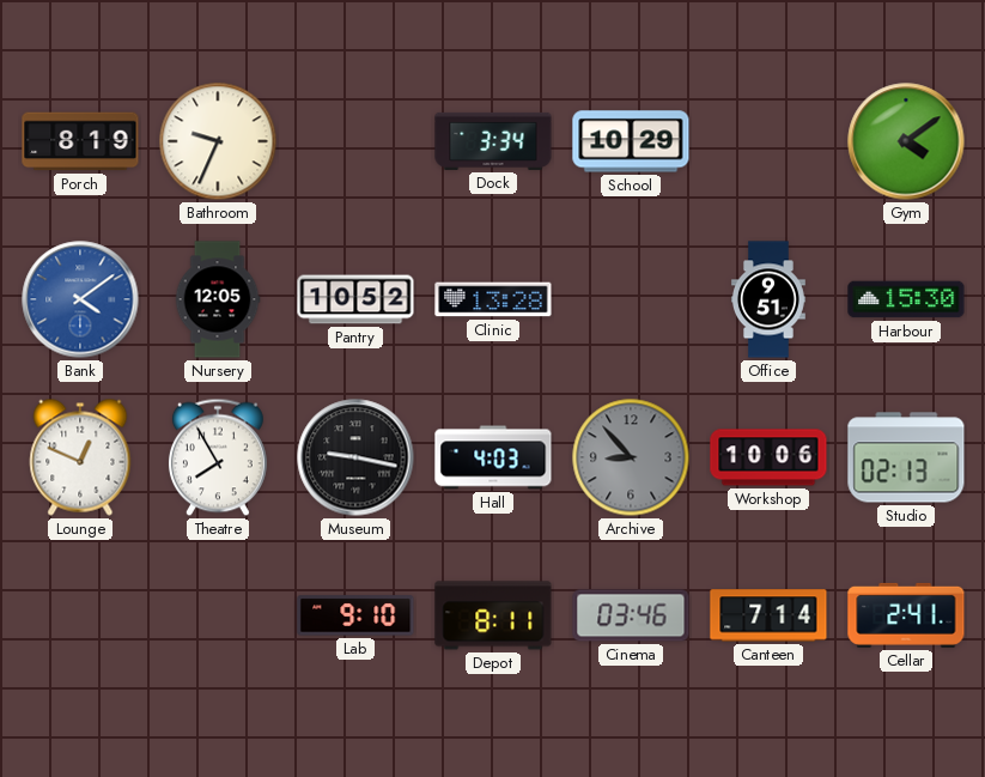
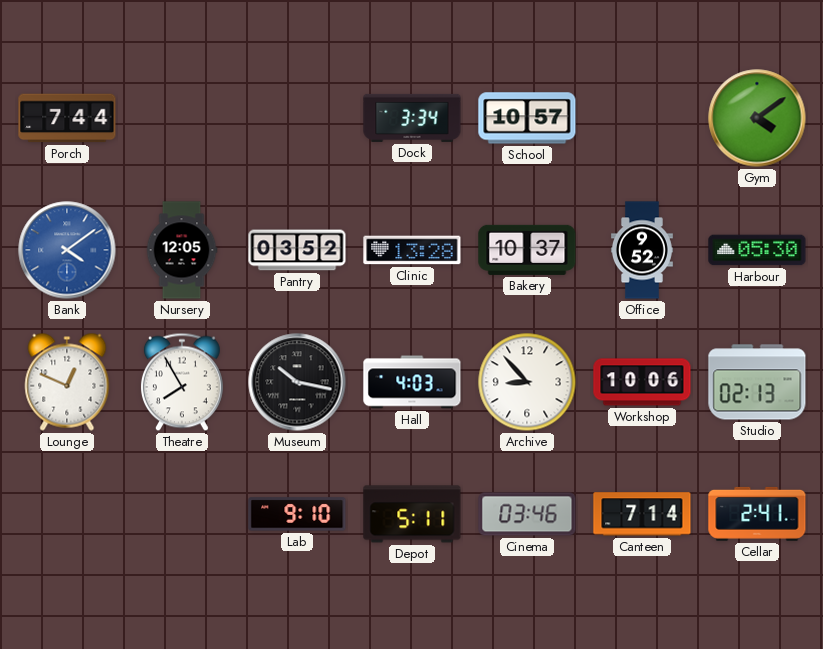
Porch: 8:19 -> 7:44 (67, 118)
Bathroom: 9:34 -> none (218, 141)
School: 10:29 -> 10:57 (527, 118)
Pantry: 10:52 -> 03:52 (297, 250)
Bakery: none -> 10:37 (527, 250)
Office: 9:51 -> 9:52 (643, 250)
Harbour: 15:30 -> 05:30 (757, 250)
Museum: 9:17 -> 10:17 (297, 382)
Archive dial: grey -> white (527, 382)
Depot: 8:11 -> 5:11 (412, 514)
